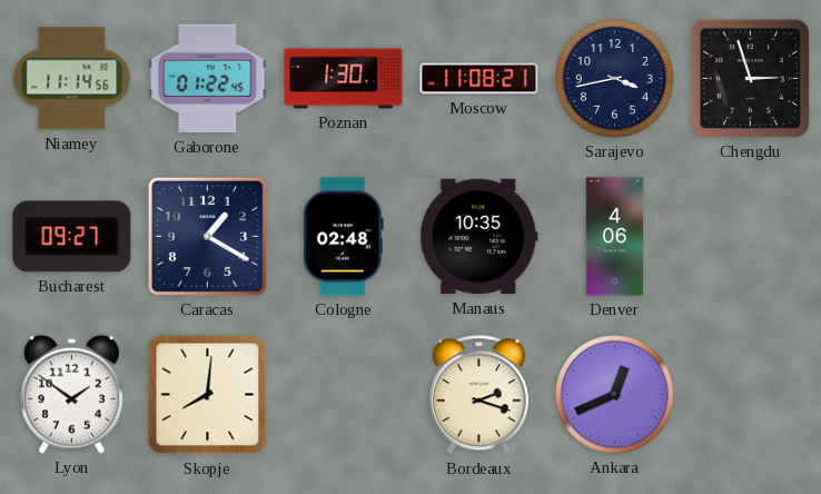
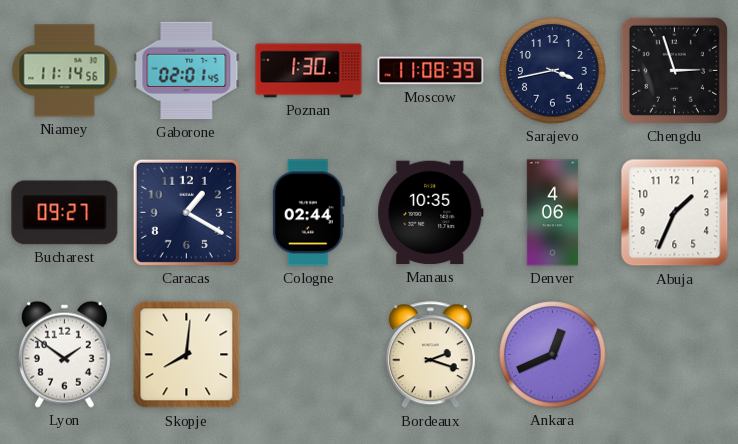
Gaborone: 01:22 -> 02:01 (187, 71)
Moscow: 11:08:21 -> 11:08:39 (431, 71)
Cologne: 02:48 -> 02:44 (308, 213)
Abuja: none -> 1:34 (675, 213)
